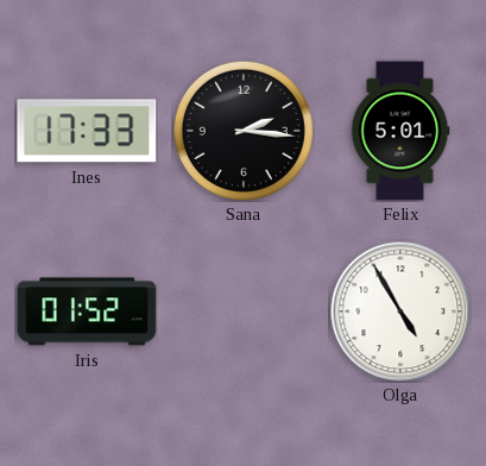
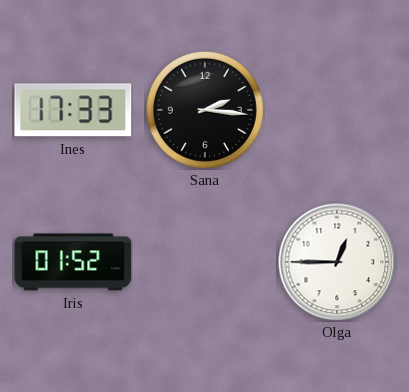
Felix: 5:01 -> none (400, 131)
Olga: 4:55 -> 12:45 (337, 262)
